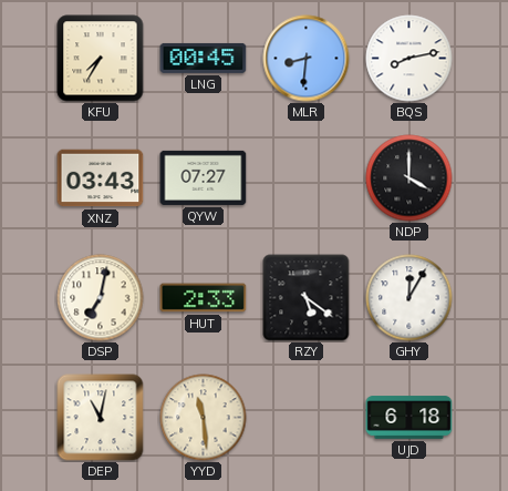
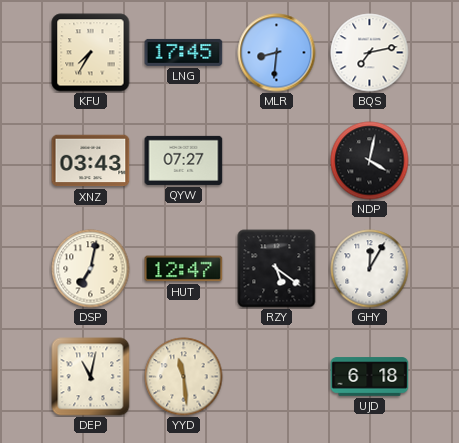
LNG: 00:45 -> 17:45 (184, 52)
BQS: 8:13 -> 7:13 (370, 53)
NDP: 4:00 -> 4:02 (370, 161)
HUT: 2:33 -> 12:47 (184, 269)
